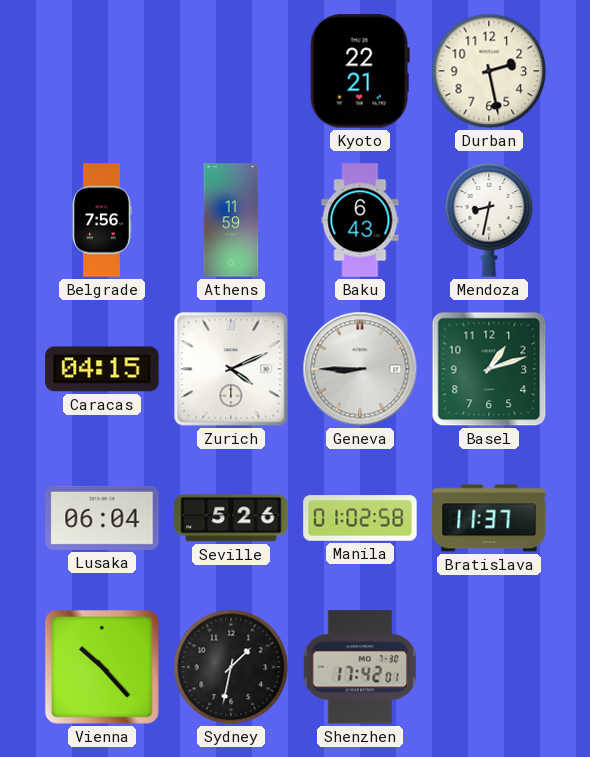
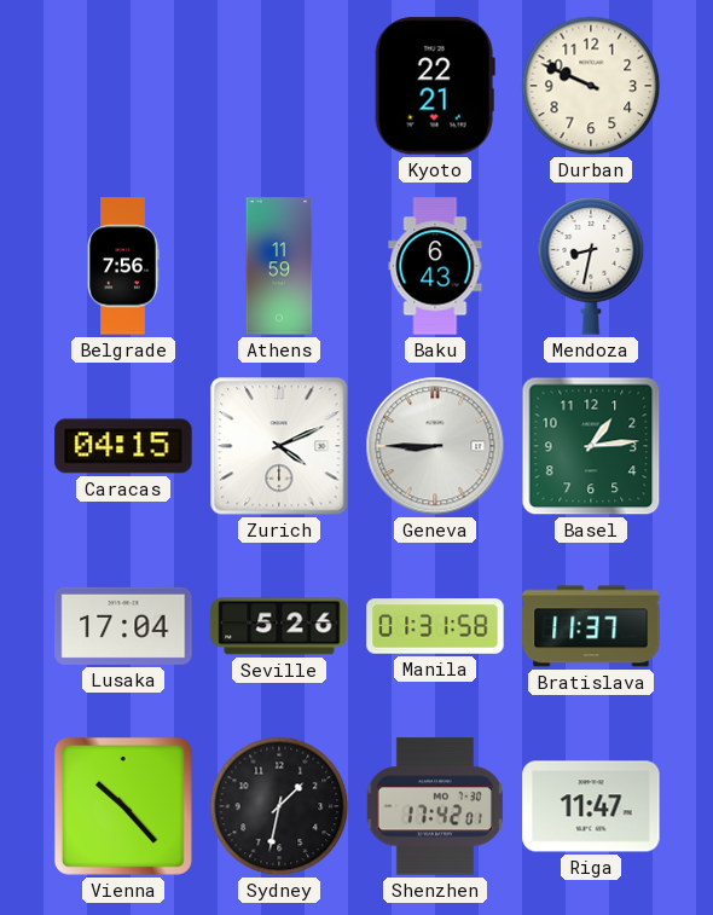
Durban: 2:28 -> 9:49 (591, 86)
Basel: 1:12 -> 1:14 (591, 446)
Lusaka: 06:04 -> 17:04 (123, 626)
Manila: 01:02 -> 01:31 (435, 626)
Riga: none -> 11:47 (591, 806)
